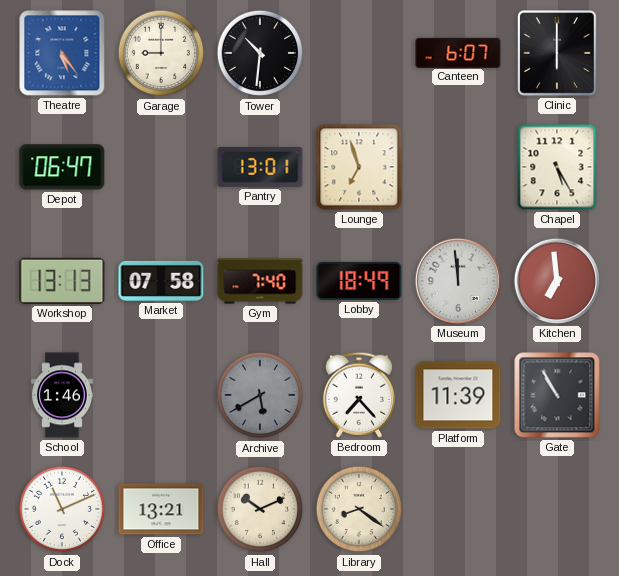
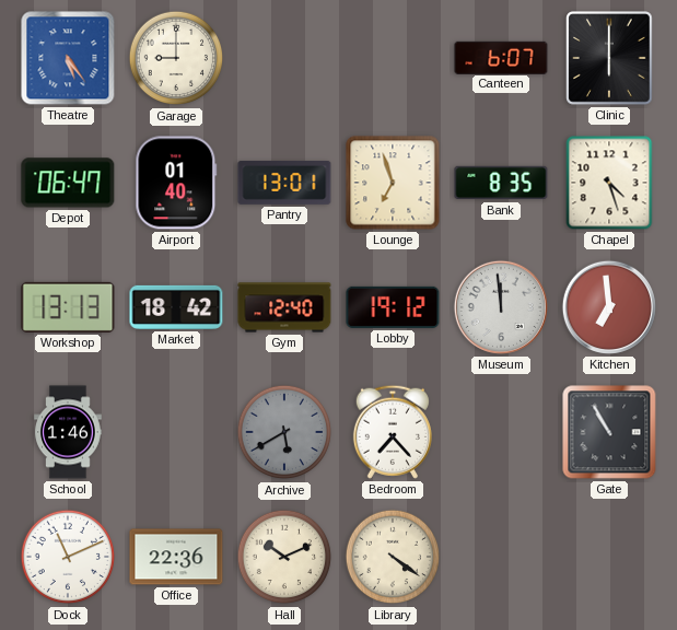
Tower: 10:31 -> none (260, 53)
Airport: none -> 01:40 (176, 183)
Bank: none -> 8:35 (501, 183)
Chapel: 5:25 -> 4:27 (609, 183)
Market: 07:58 -> 18:42 (176, 307)
Gym: 7:40 -> 12:40 (284, 307)
Lobby: 18:49 -> 19:12 (393, 307)
Platform: 11:39 -> none (458, 395)
Office: 13:21 -> 22:36 (176, 557)
Library: 8:21 -> 4:21 (393, 557)
